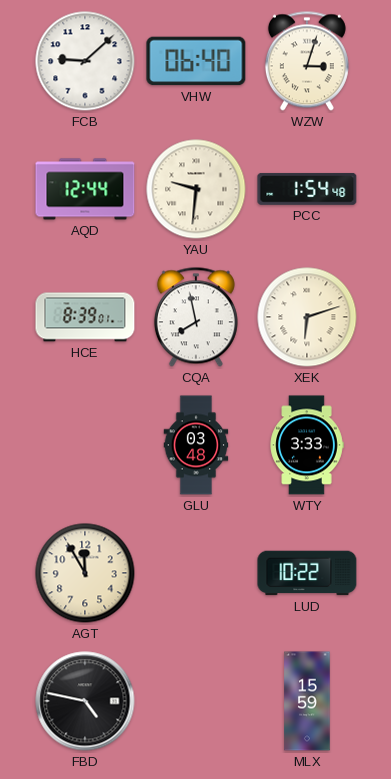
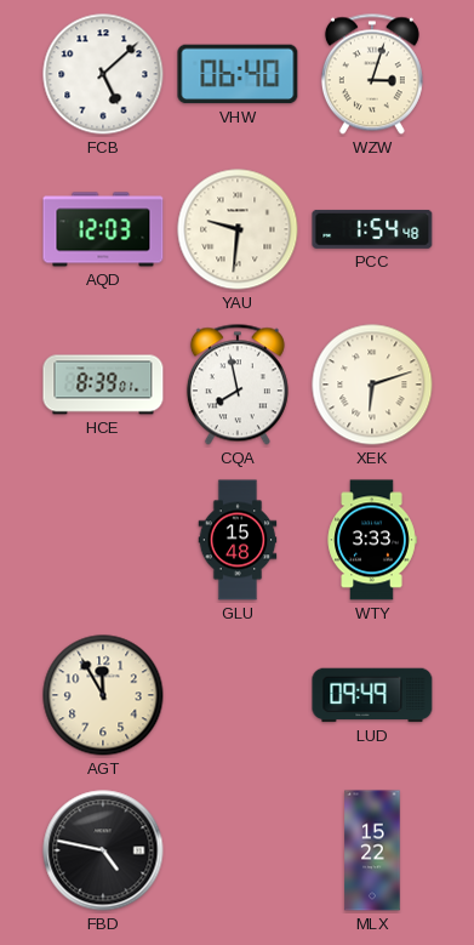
FCB: 9:08 -> 5:08 (103, 74)
AQD: 12:44 -> 12:03 (103, 229)
GLU: 03:48 -> 15:48 (238, 540)
LUD: 10:22 -> 09:49 (372, 695)
MLX: 15:59 -> 15:22 (372, 850)
